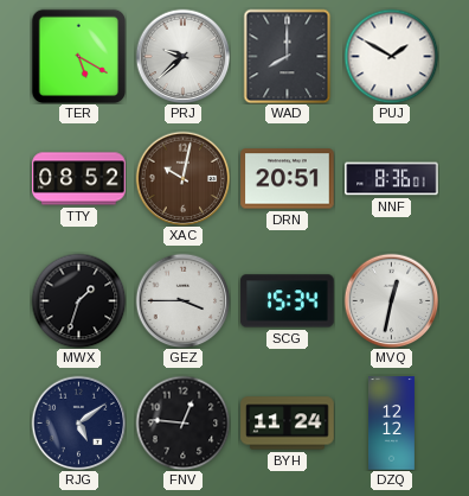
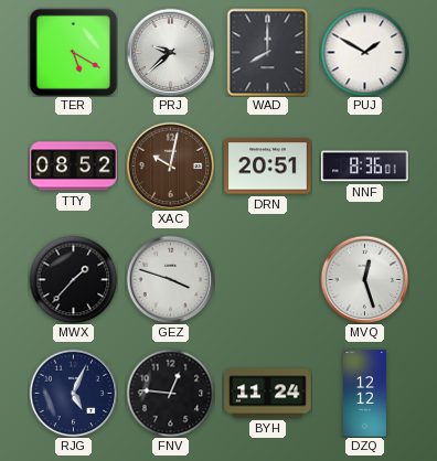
MWX: 1:33 -> 1:37 (73, 279)
GEZ: 3:45 -> 3:48 (170, 279)
SCG: 15:34 -> none (288, 301)
MVQ: 12:32 -> 12:27 (364, 279)
RJG: 5:09 -> 5:04 (73, 393)
